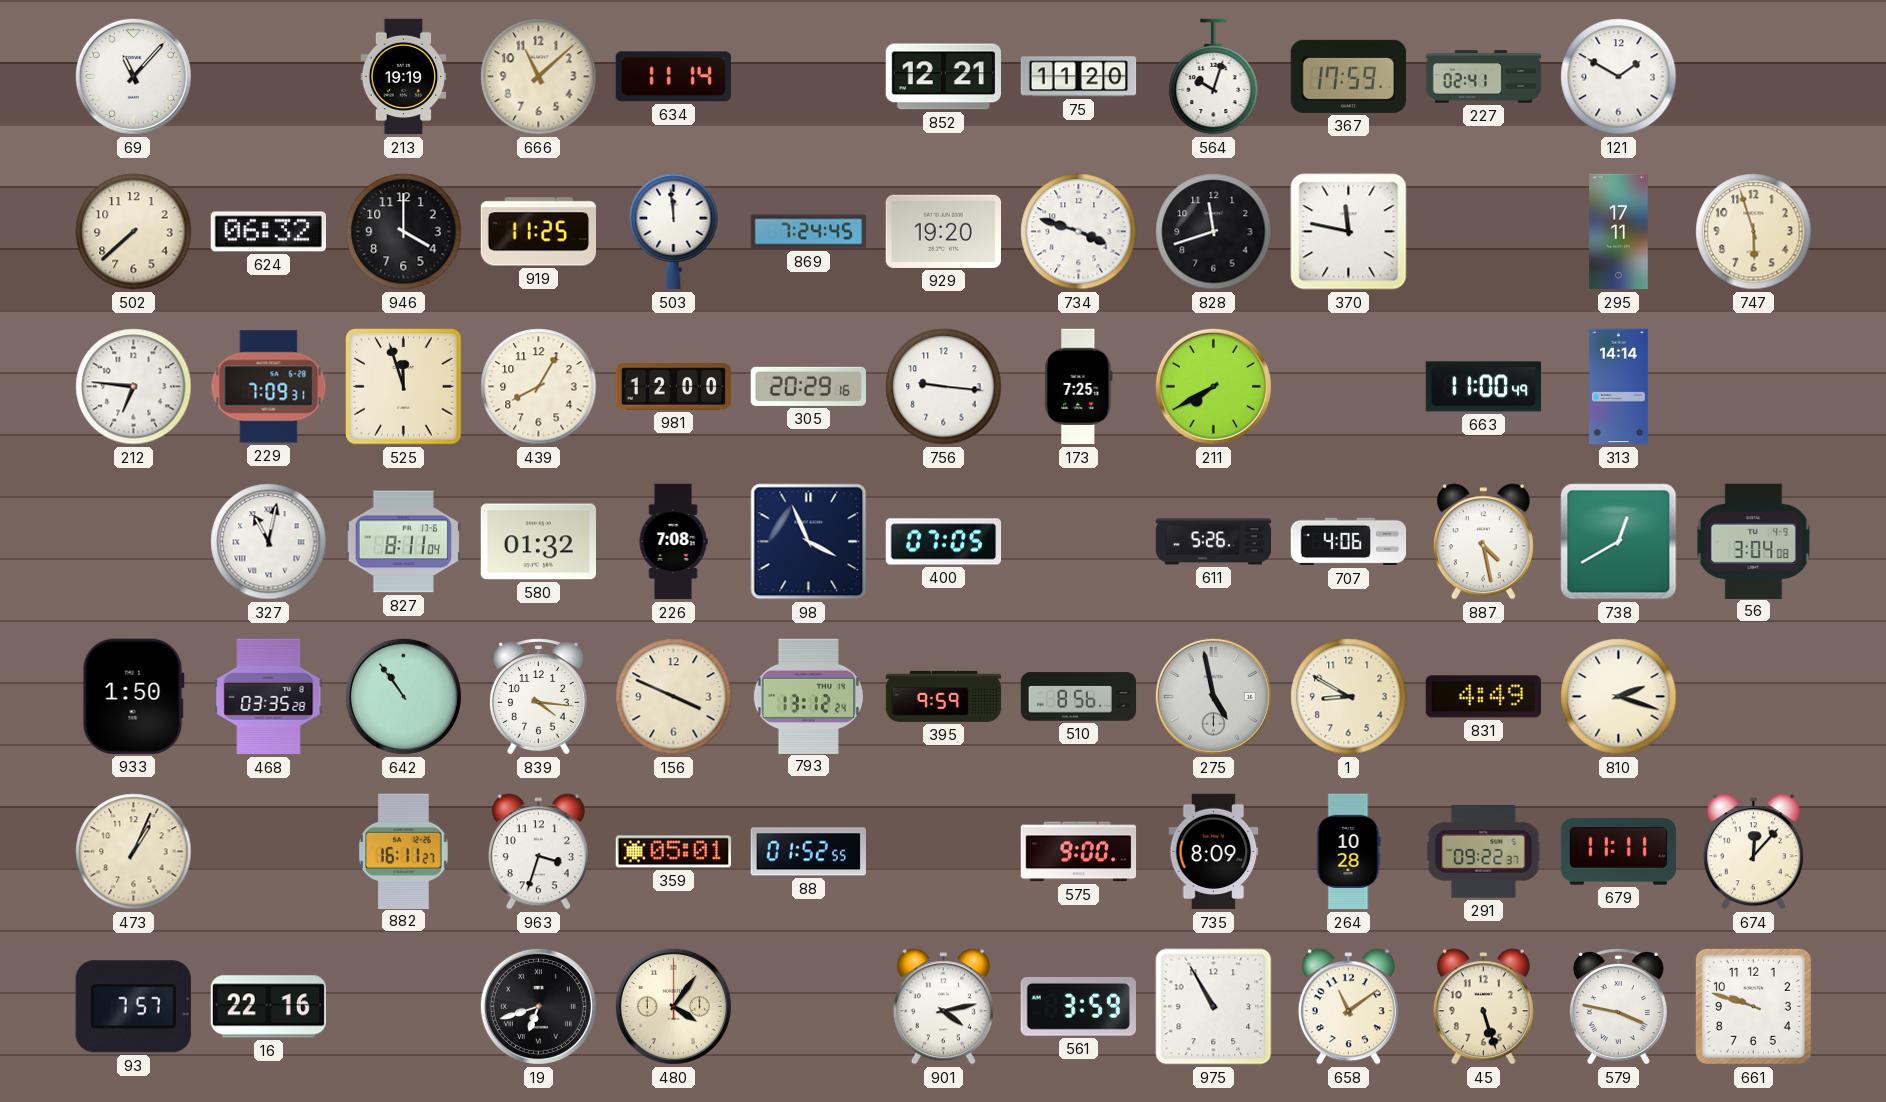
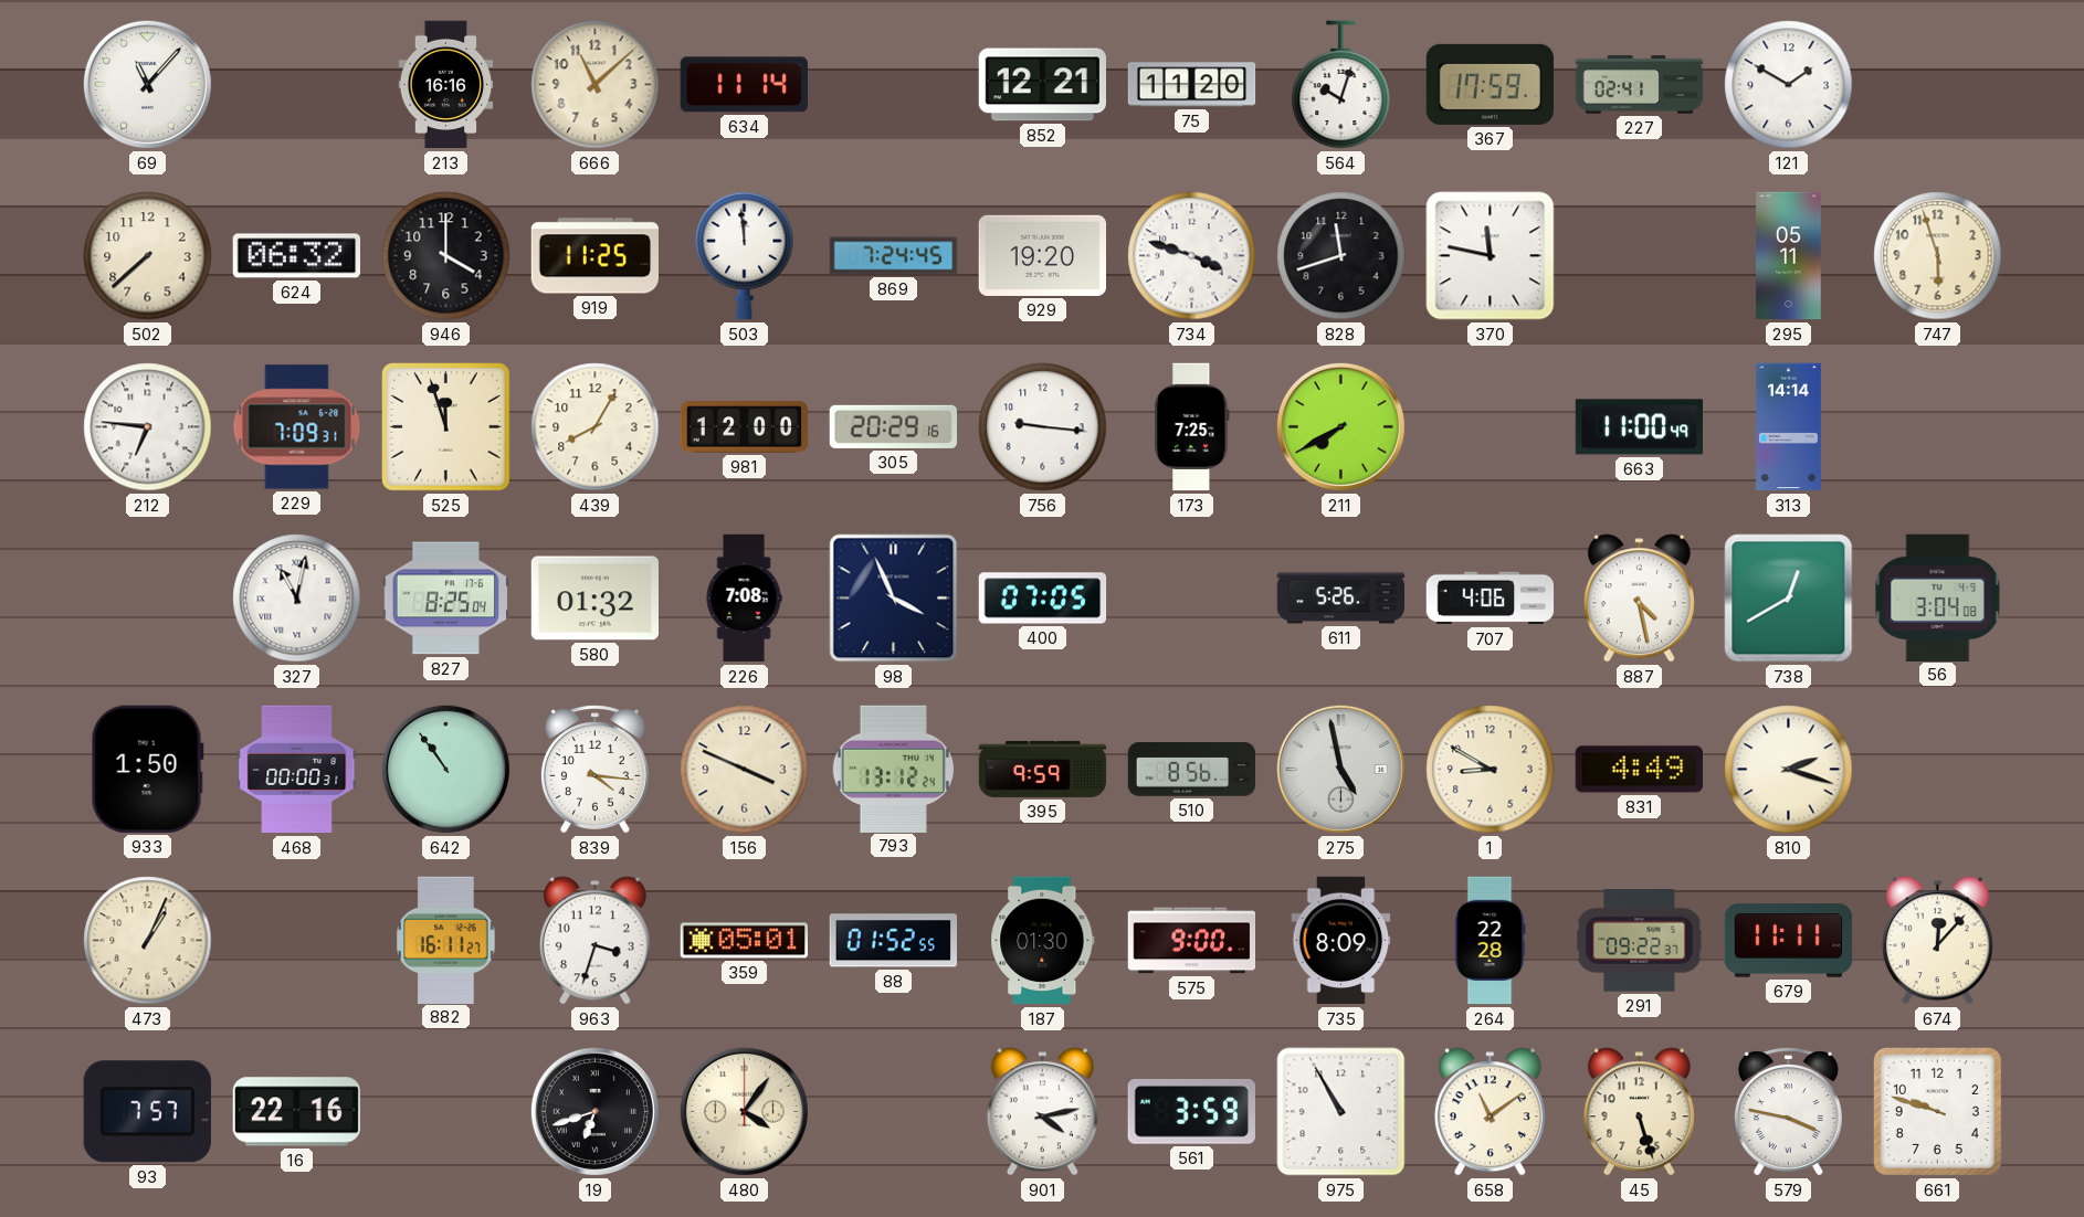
213: 19:19 -> 16:16 (446, 85)
295: 17:11 -> 05:11 (1789, 256)
827: 8:11 -> 8:25 (445, 599)
468: 03:35 -> 00:00 (297, 770)
187: none -> 01:30 (1043, 941)
264: 10:28 -> 22:28 (1491, 941)
